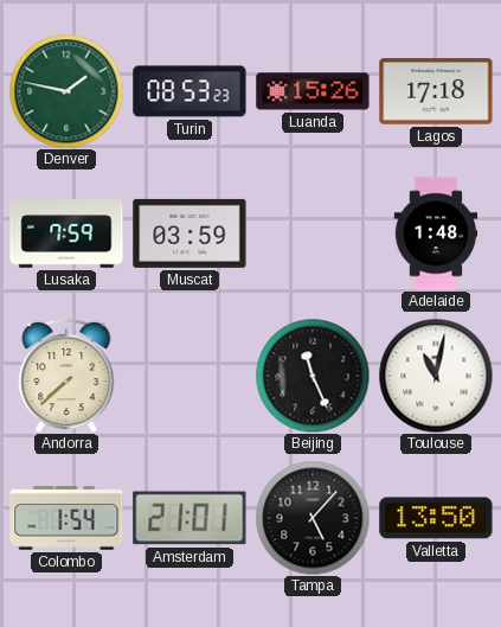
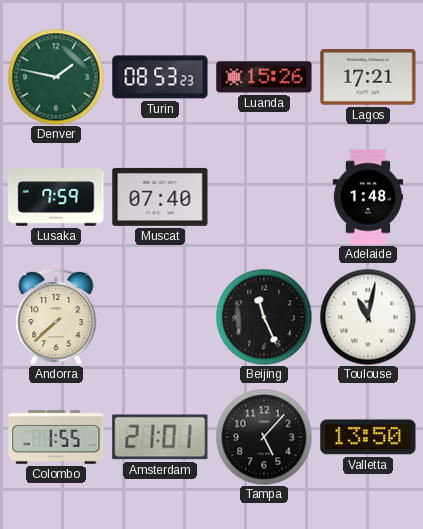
Lagos: 17:18 -> 17:21 (368, 77)
Muscat: 03:59 -> 07:40 (160, 197)
Colombo: 1:54 -> 1:55 (56, 437)
